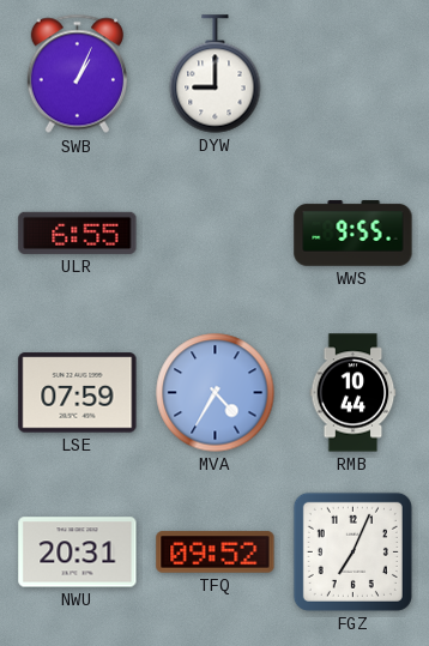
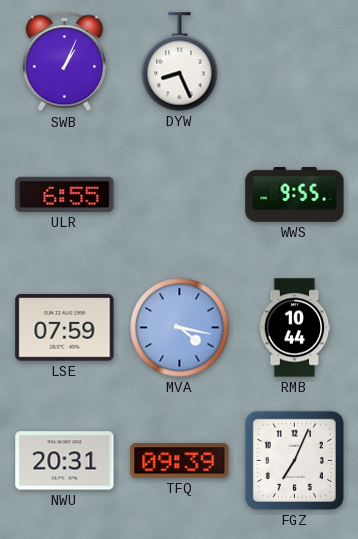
DYW: 9:00 -> 8:26 (180, 62)
MVA: 4:35 -> 4:17 (180, 328)
TFQ: 09:52 -> 09:39 (180, 461)
